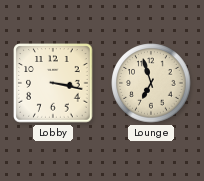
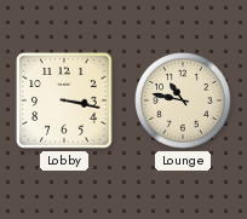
Lounge: 6:57 -> 10:47 (183, 100)
